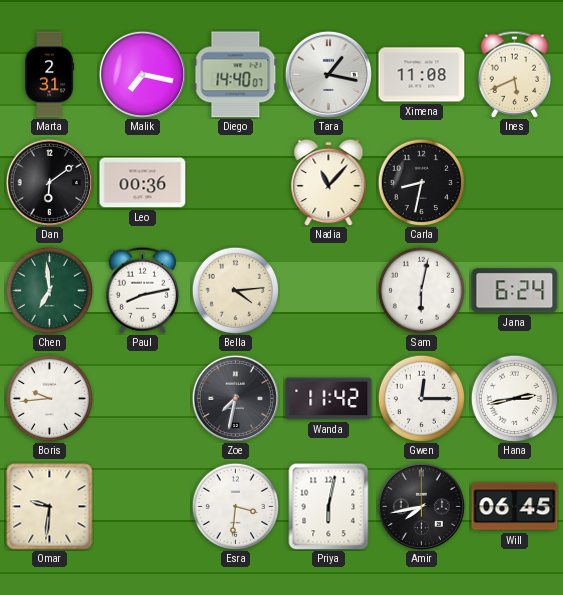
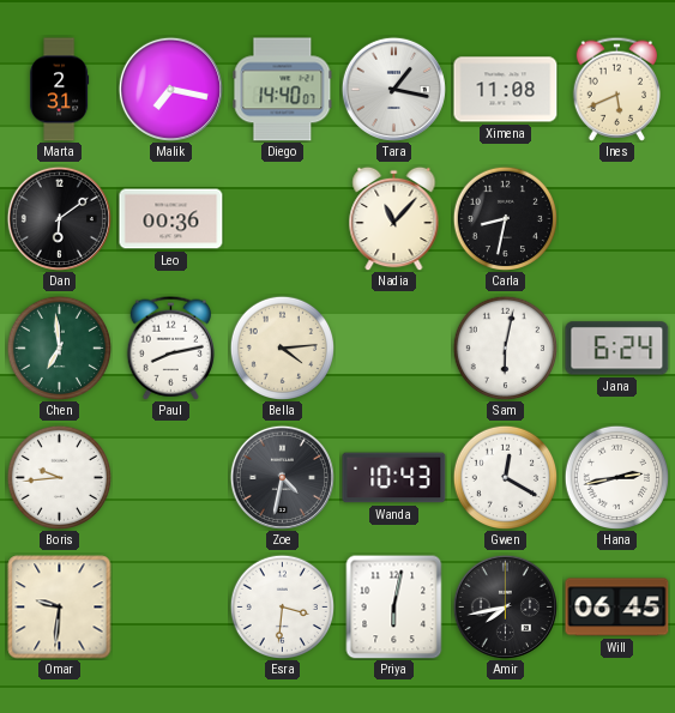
Zoe: 7:32 -> 4:32 (282, 477)
Wanda: 11:42 -> 10:43 (394, 478)
Gwen: 12:15 -> 12:20 (505, 477)
